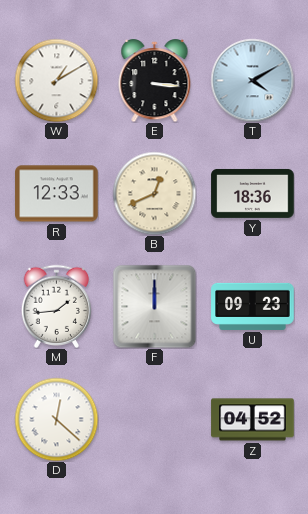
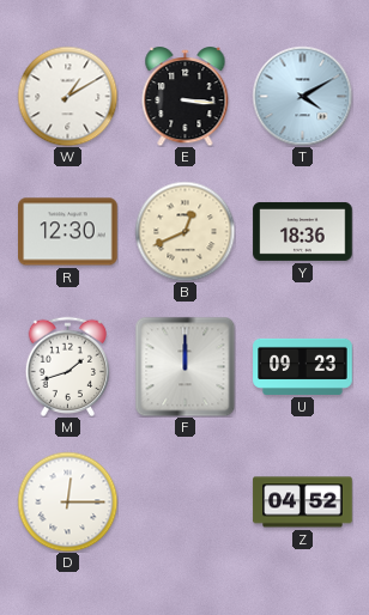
R: 12:33 -> 12:30 (68, 232)
M: 1:44 -> 1:42 (68, 366)
D: 12:22 -> 12:15 (67, 501)
